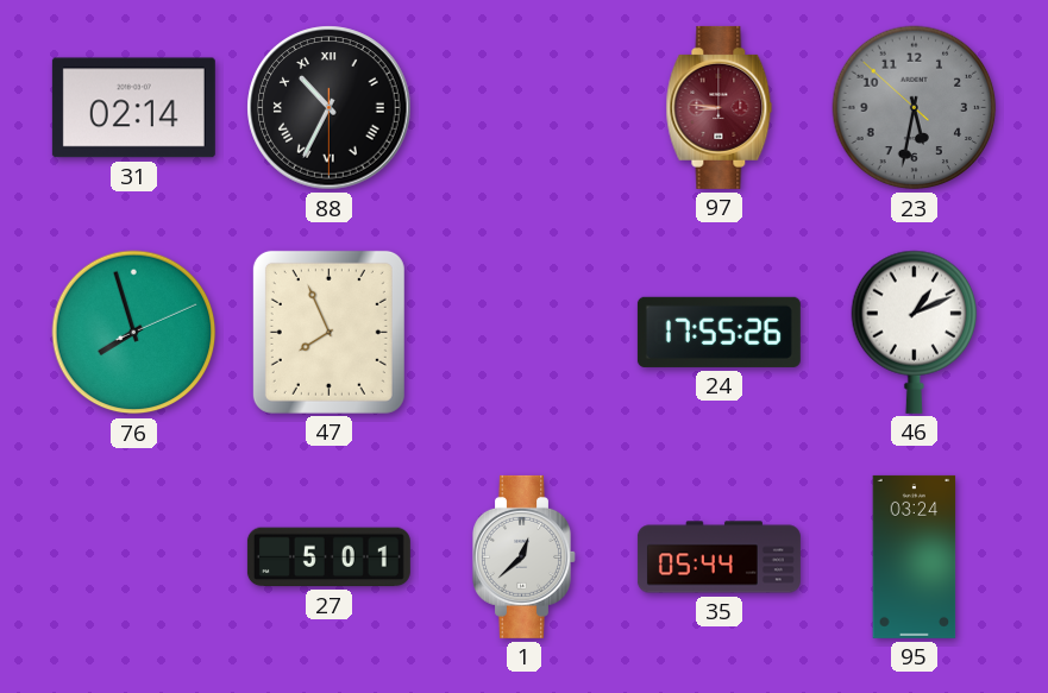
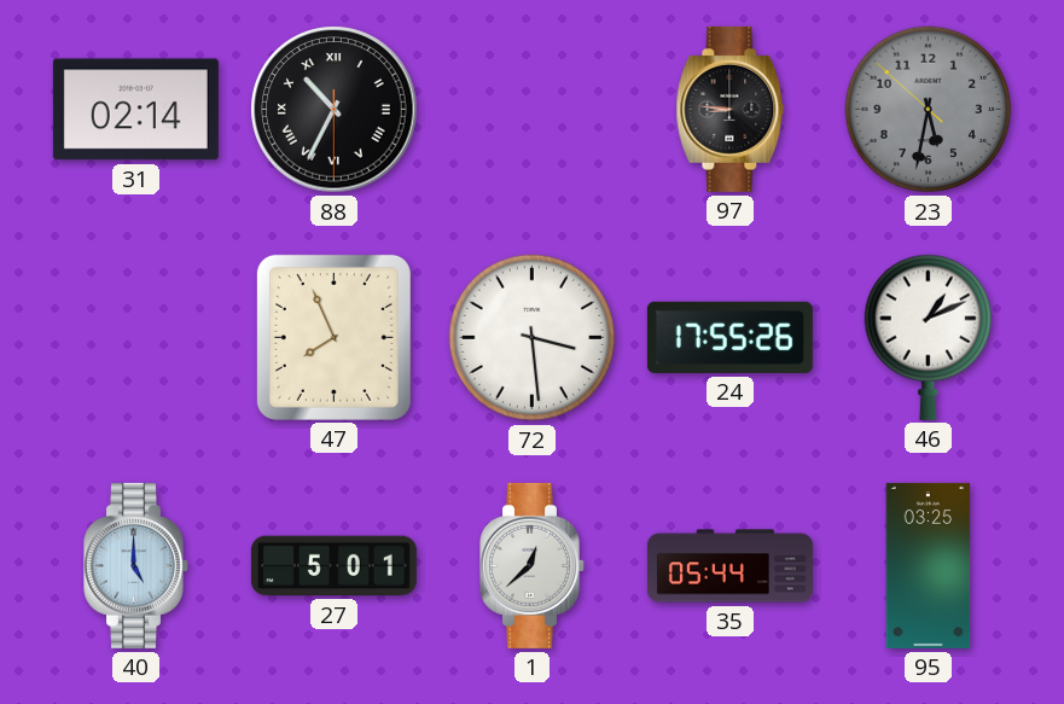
97 dial: burgundy -> black (731, 109)
76: 7:57 -> none (134, 333)
72: none -> 3:29 (533, 338)
40: none -> 5:00 (136, 565)
95: 03:24 -> 03:25 (929, 565)
